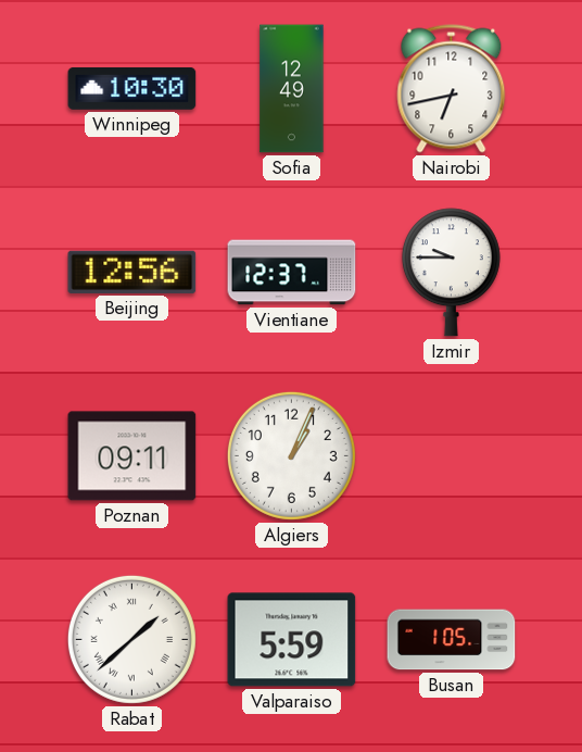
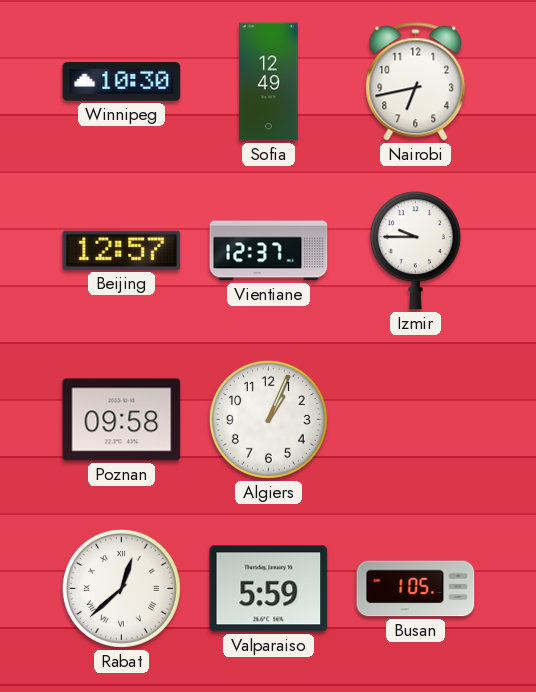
Beijing: 12:56 -> 12:57 (122, 250)
Poznan: 09:11 -> 09:58 (122, 420)
Rabat: 1:38 -> 12:38 (121, 588)
